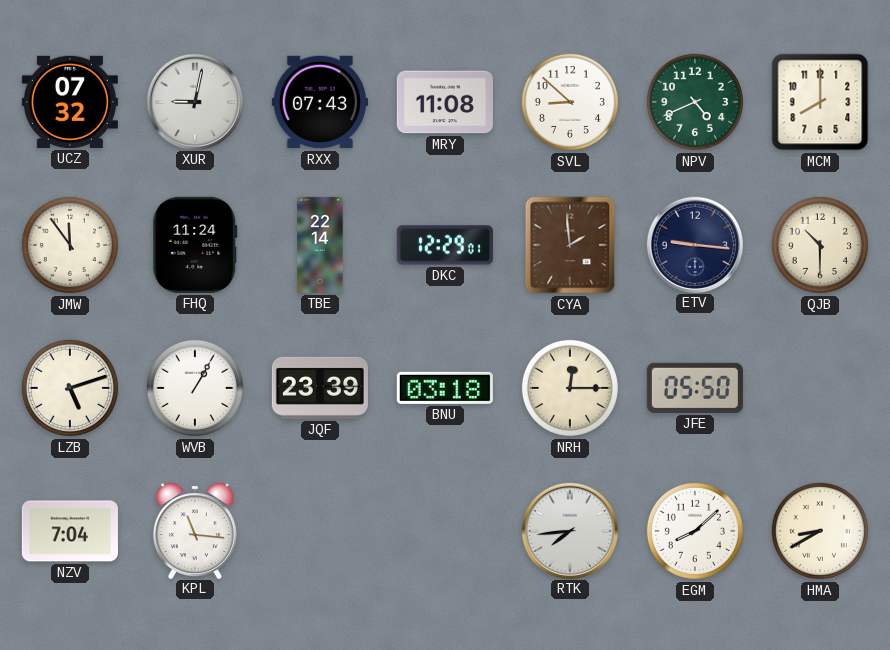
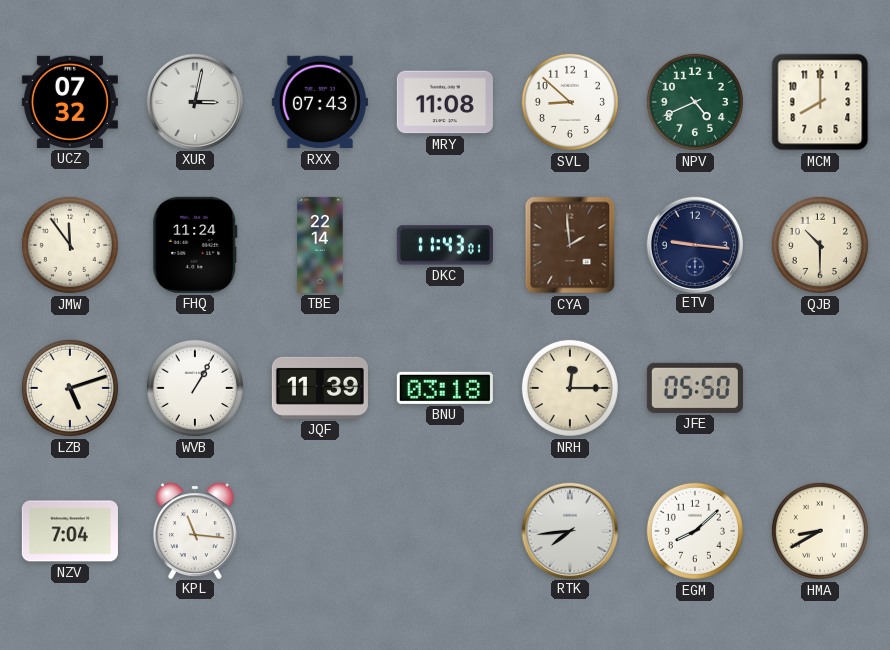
XUR: 9:02 -> 3:02 (194, 101)
DKC: 12:29 -> 11:43 (445, 245)
JQF: 23:39 -> 11:39 (320, 388)
